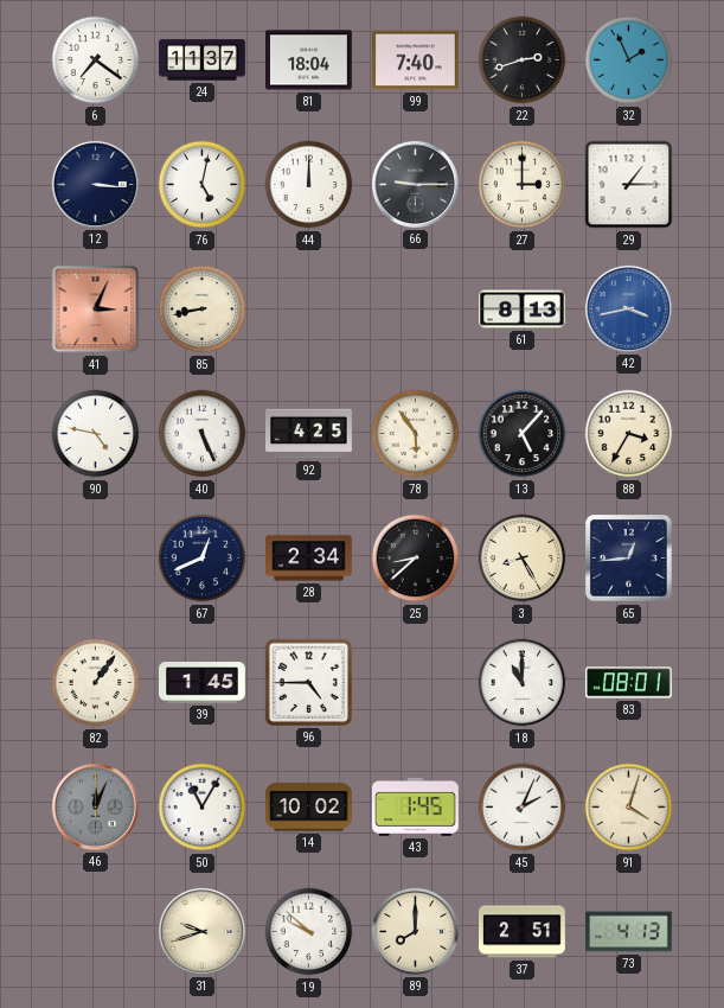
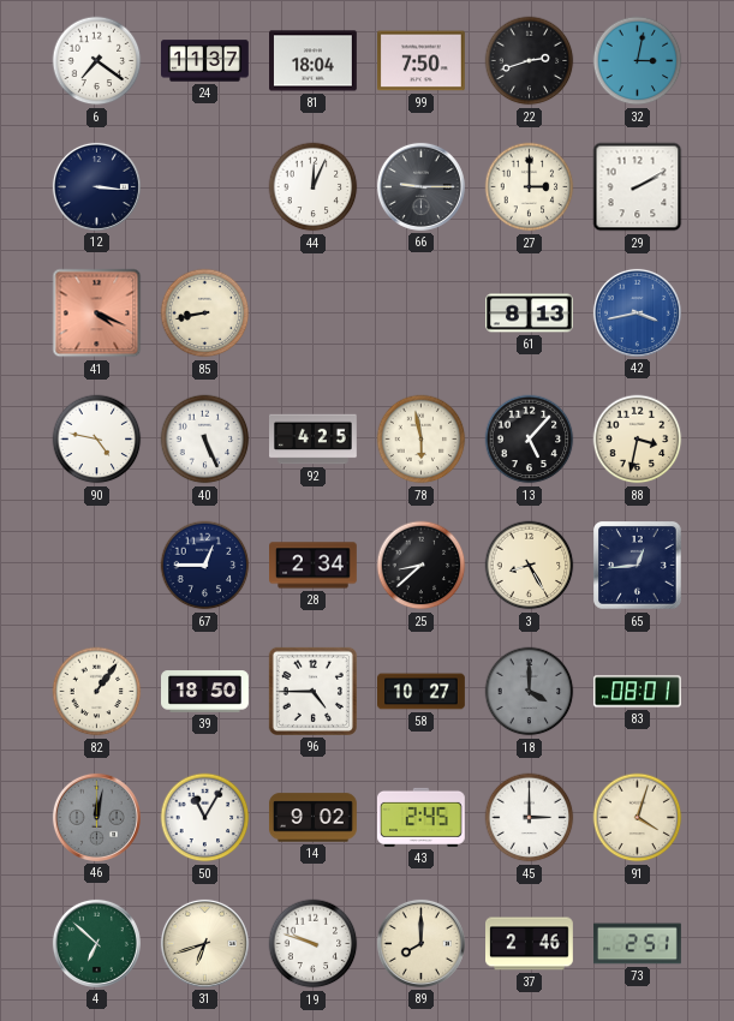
99: 7:40 -> 7:50 (422, 61)
32: 1:56 -> 3:02 (638, 61)
76: 5:02 -> none (203, 185)
44: 12:00 -> 12:04 (314, 187)
29: 1:15 -> 2:10 (638, 187)
41: 3:04 -> 4:19 (97, 314)
78: 5:54 -> 5:58 (422, 440)
88: 3:35 -> 3:32 (638, 440)
67: 12:41 -> 12:45 (205, 566)
39: 1:45 -> 18:50 (205, 692)
58: none -> 10:27 (422, 692)
18: 11:00 -> 4:00 (530, 692)
18 dial: white -> grey (530, 692)
46: 12:04 -> 12:02 (96, 817)
14: 10:02 -> 9:02 (314, 818)
43: 1:45 -> 2:45 (420, 817)
45: 2:04 -> 3:00 (530, 818)
4: none -> 6:52 (96, 943)
31: 9:42 -> 6:42 (204, 943)
19: 9:52 -> 9:48 (314, 944)
37: 2:51 -> 2:46 (530, 944)
73: 4:13 -> 2:51 (638, 944)
